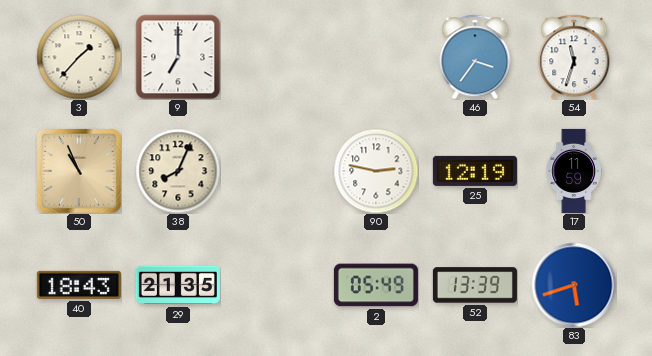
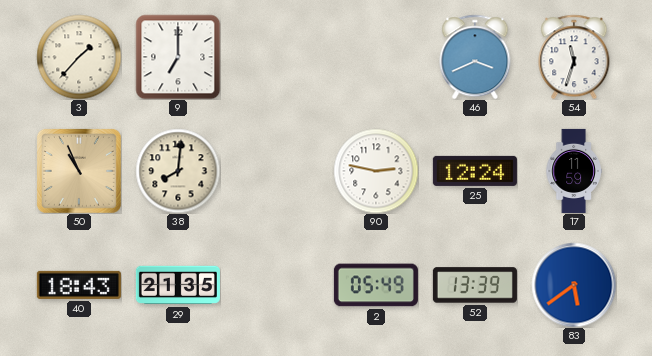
46: 3:36 -> 3:41 (475, 57)
38: 8:04 -> 8:01 (178, 171)
25: 12:19 -> 12:24 (475, 171)
83: 5:42 -> 5:39 (574, 285)
